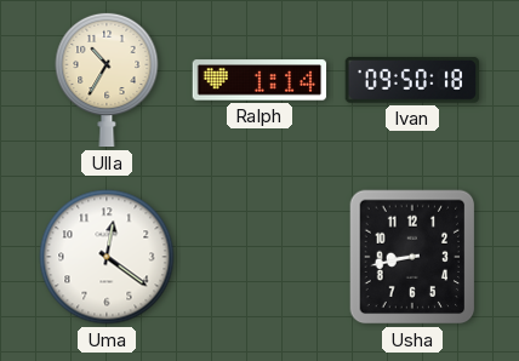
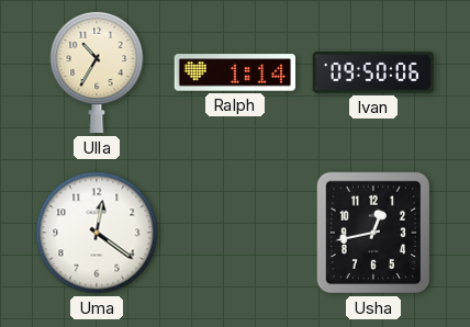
Ivan: 09:50:18 -> 09:50:06 (373, 74)
Usha: 8:43 -> 12:43 (373, 233)
